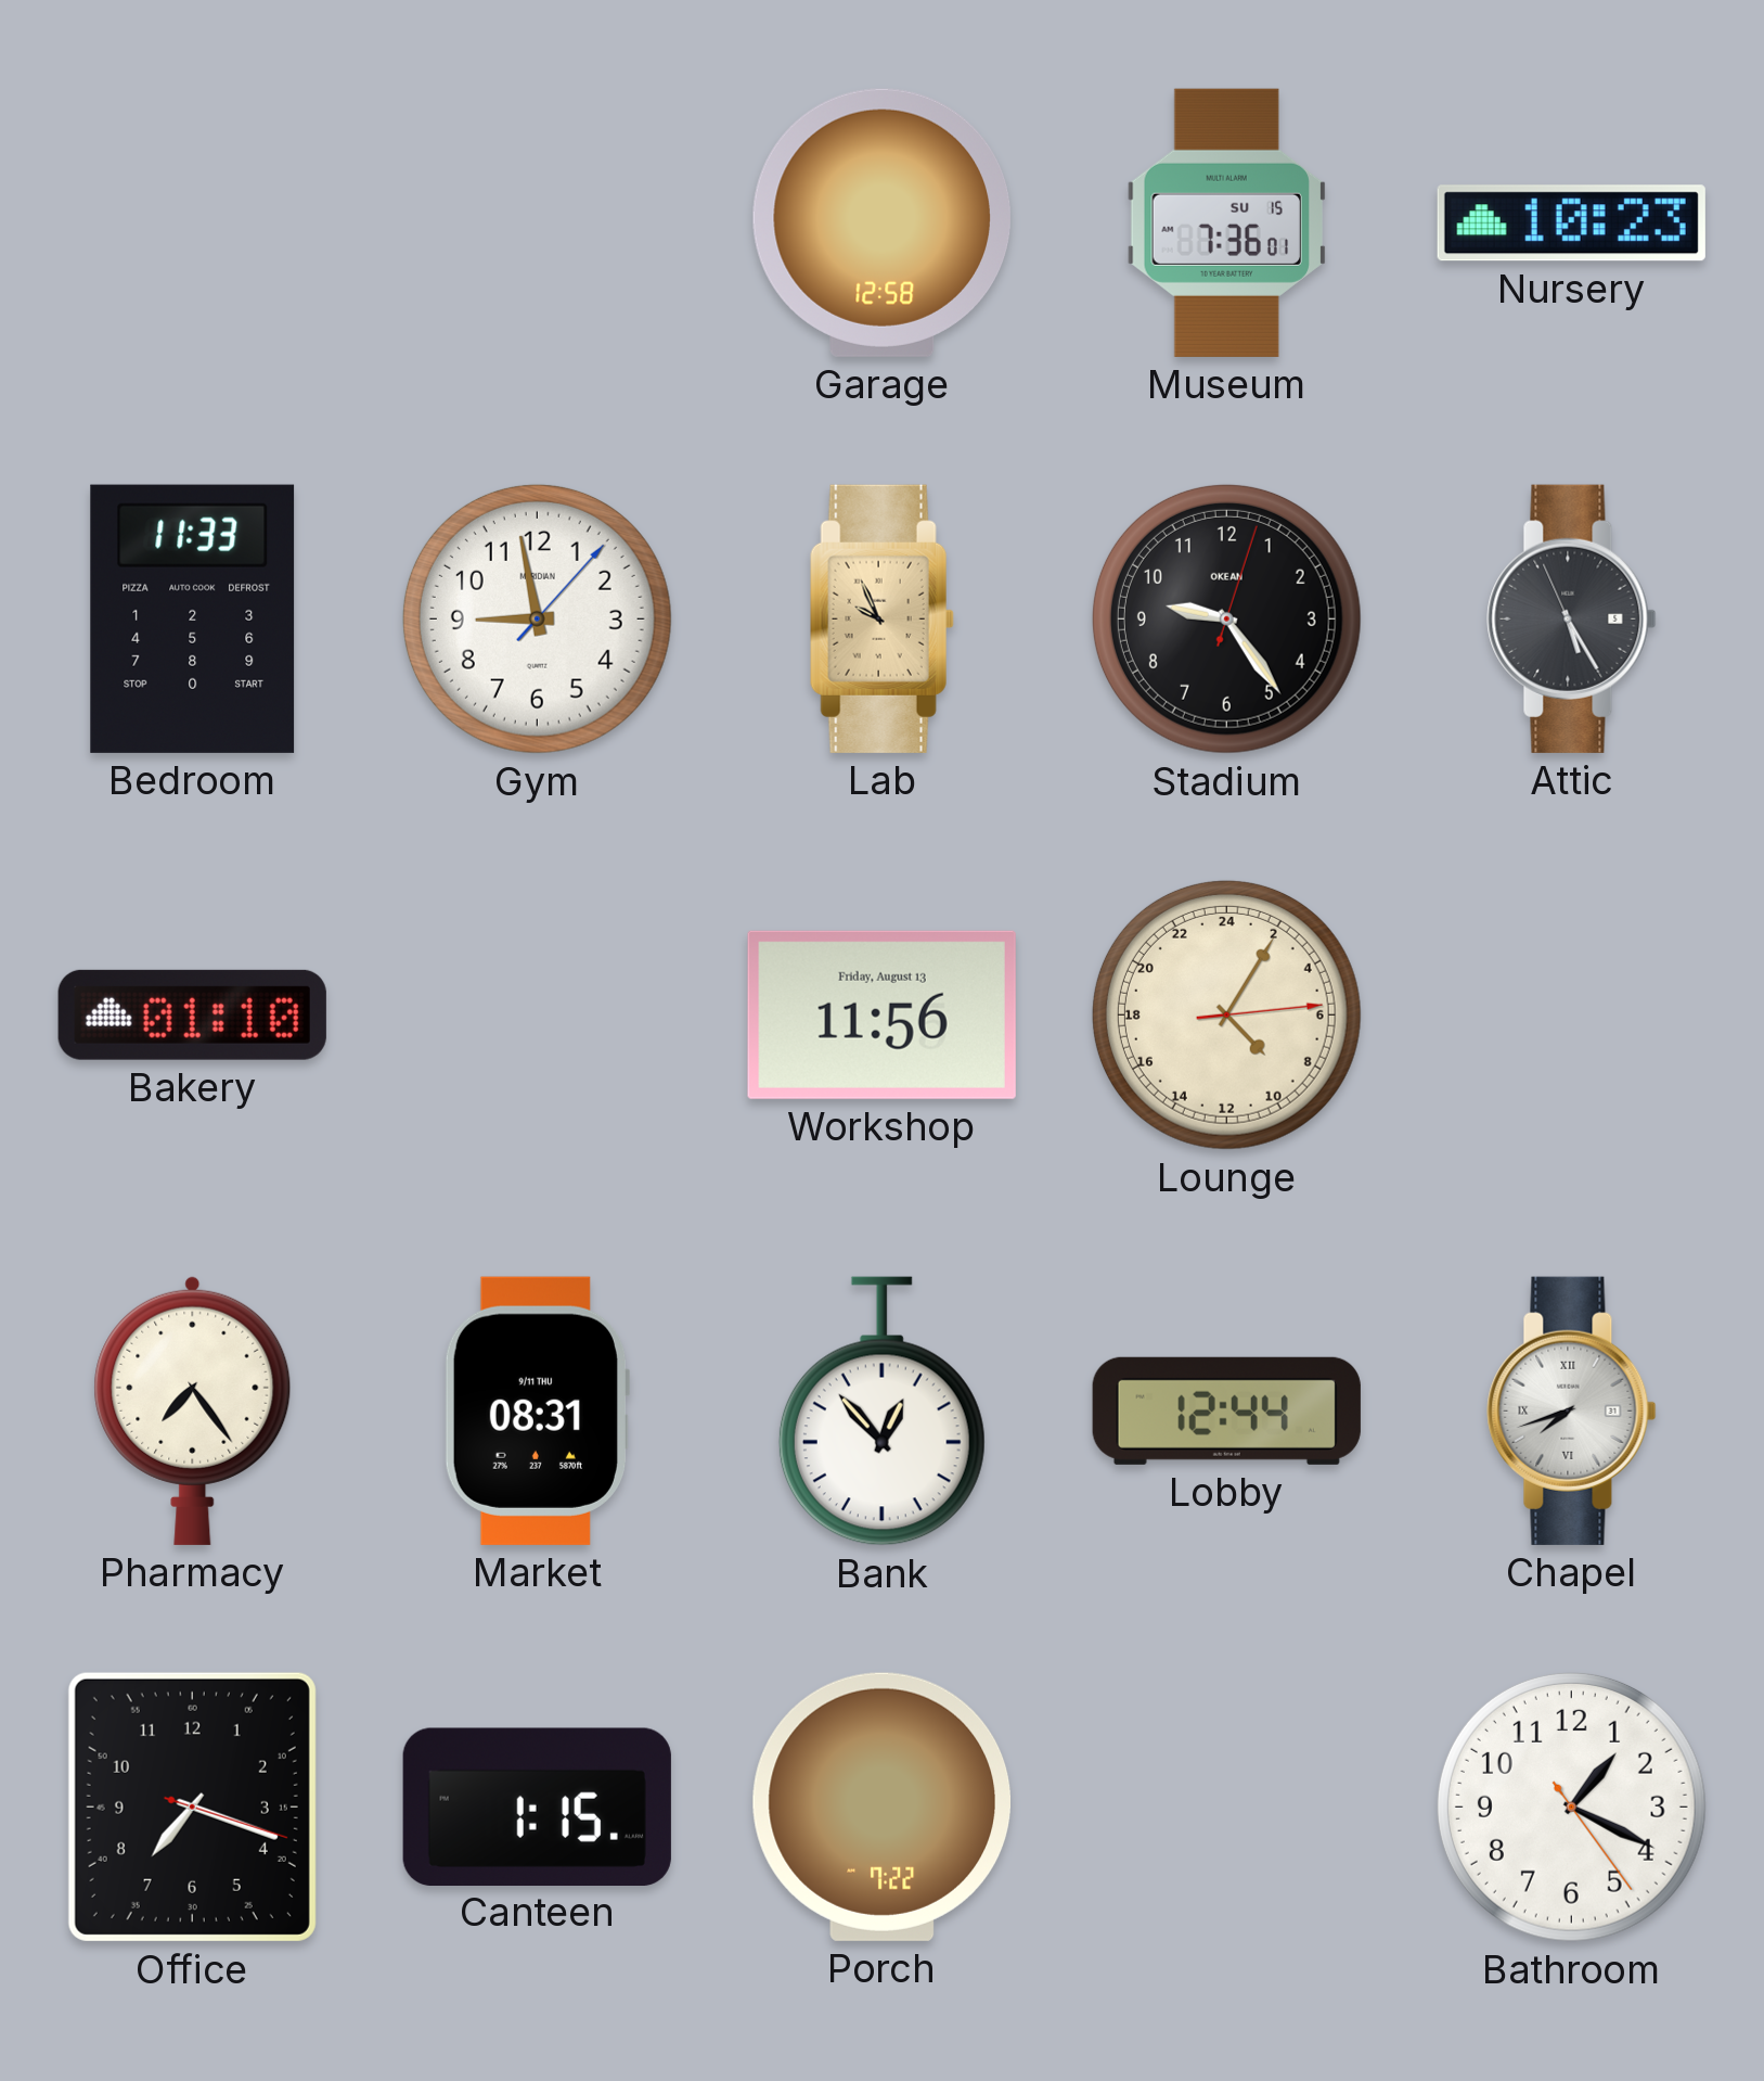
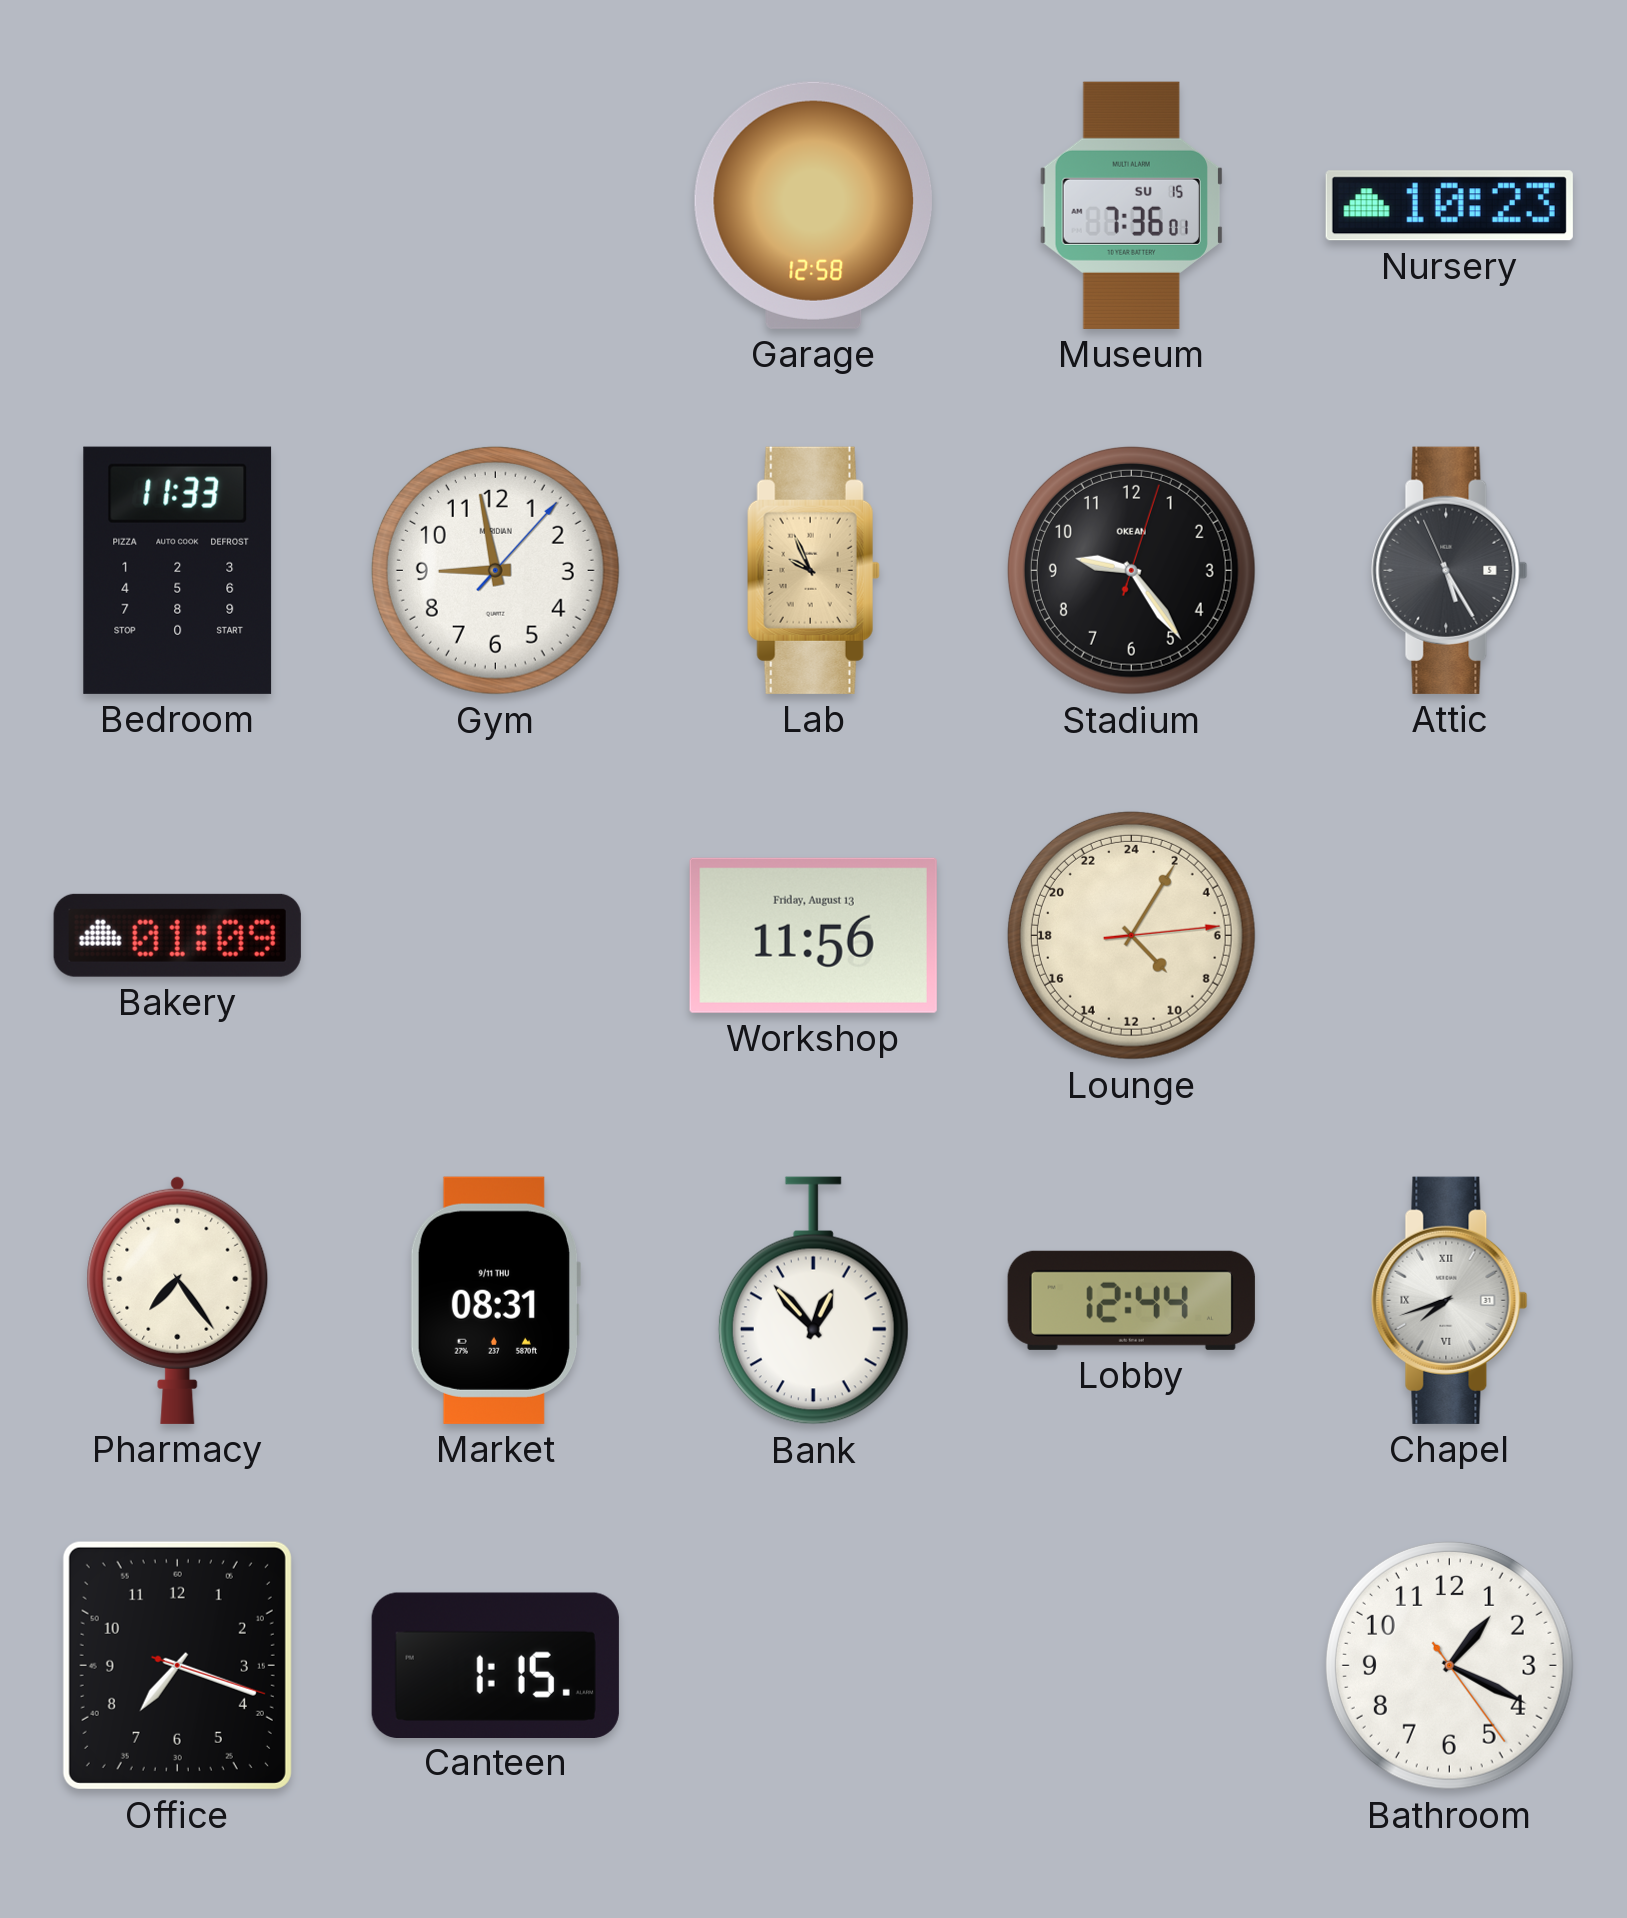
Bakery: 01:10 -> 01:09 (177, 935)
Porch: 7:22 -> none (881, 1806)
